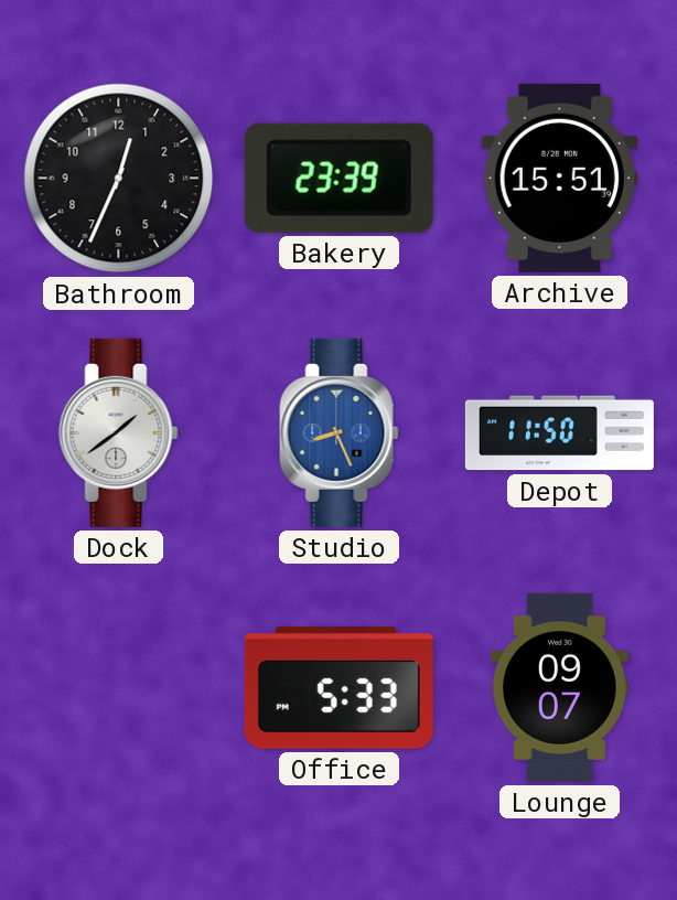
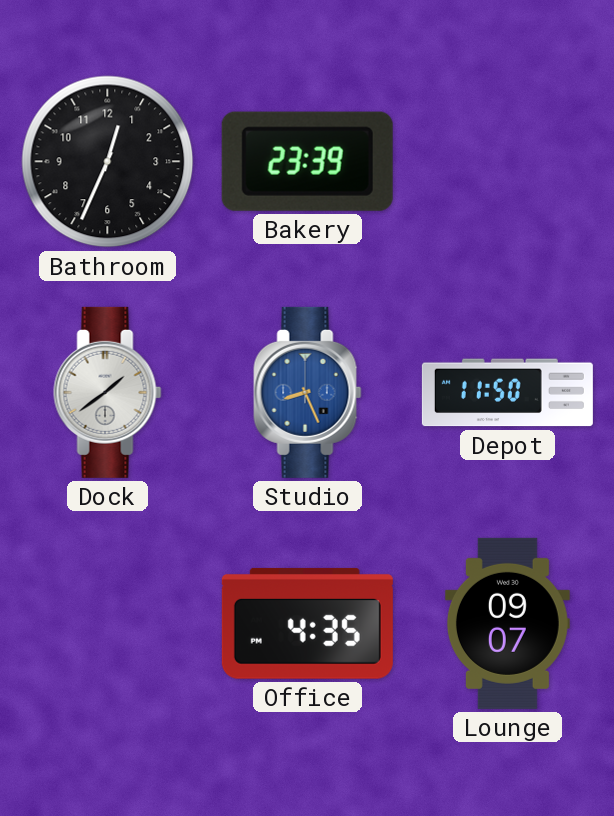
Archive: 15:51 -> none (559, 178)
Office: 5:33 -> 4:35 (307, 623)
